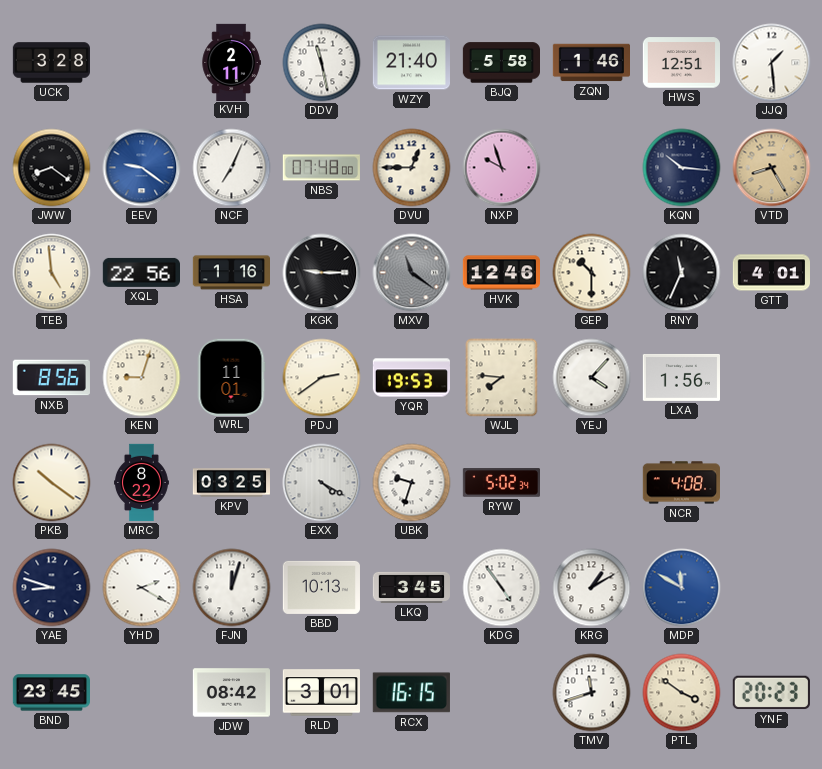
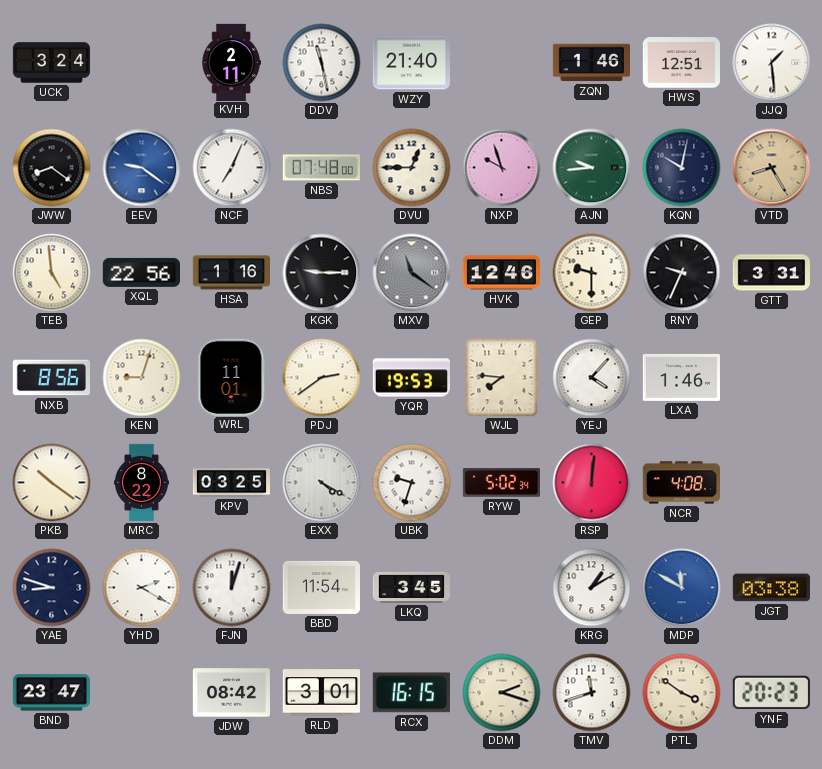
UCK: 3:28 -> 3:24 (52, 63)
BJQ: 5:58 -> none (501, 63)
AJN: none -> 9:44 (592, 168)
KQN: 10:16 -> 10:02 (682, 168)
GEP: 10:30 -> 9:30 (592, 273)
RNY: 11:34 -> 9:34 (682, 273)
GTT: 4:01 -> 3:31 (771, 273)
LXA: 1:56 -> 1:46 (681, 377)
RSP: none -> 12:01 (592, 483)
BBD: 10:13 -> 11:54 (321, 587)
KDG: 4:54 -> none (502, 588)
JGT: none -> 03:38 (771, 588)
BND: 23:45 -> 23:47 (51, 693)
DDM: none -> 2:18 (502, 693)
